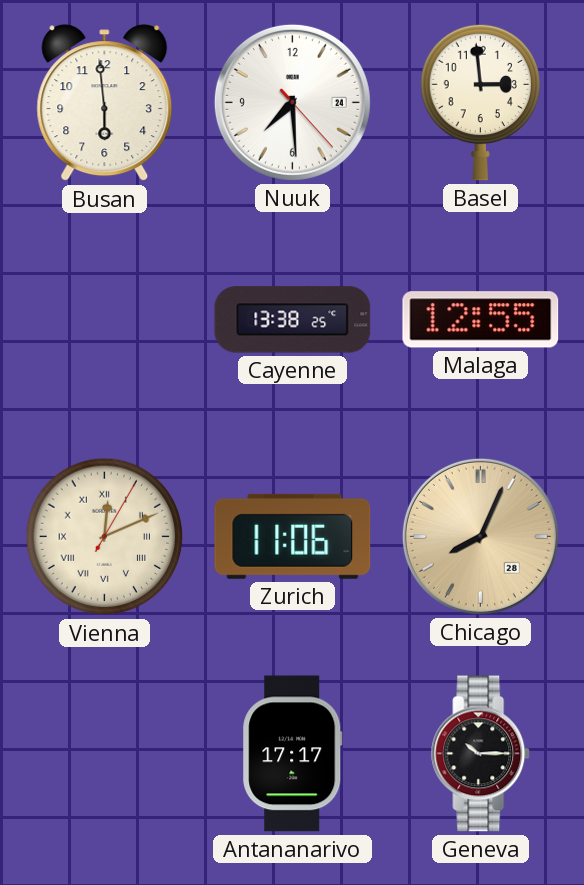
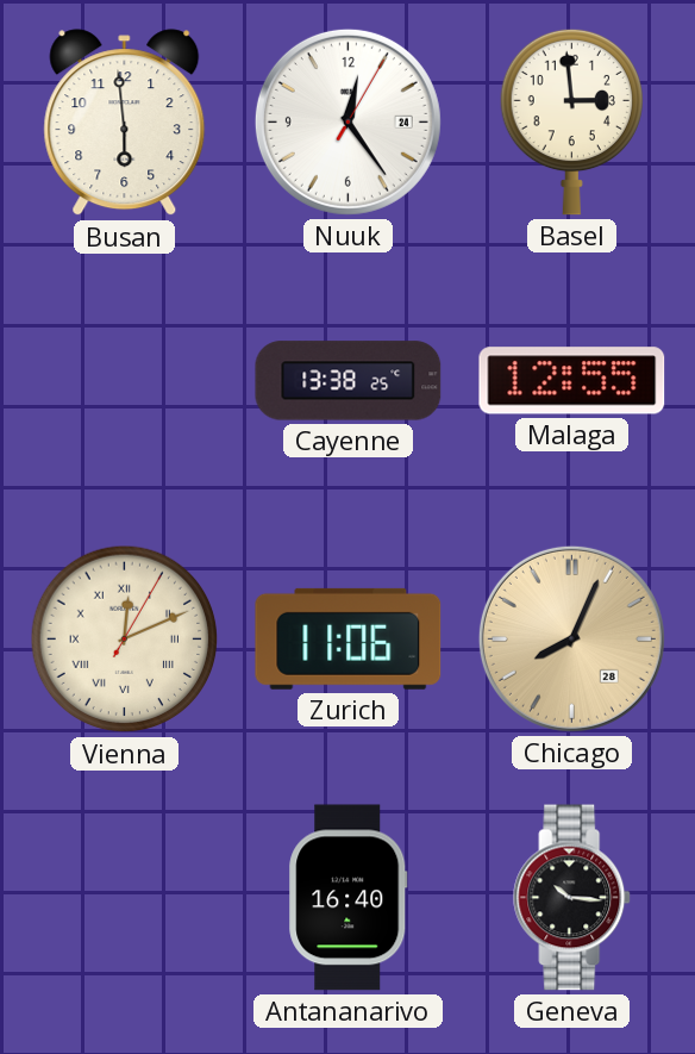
Nuuk: 7:29 -> 12:24 (347, 121)
Antananarivo: 17:17 -> 16:40 (349, 898)
Geneva: 10:15 -> 10:16 (572, 898)
